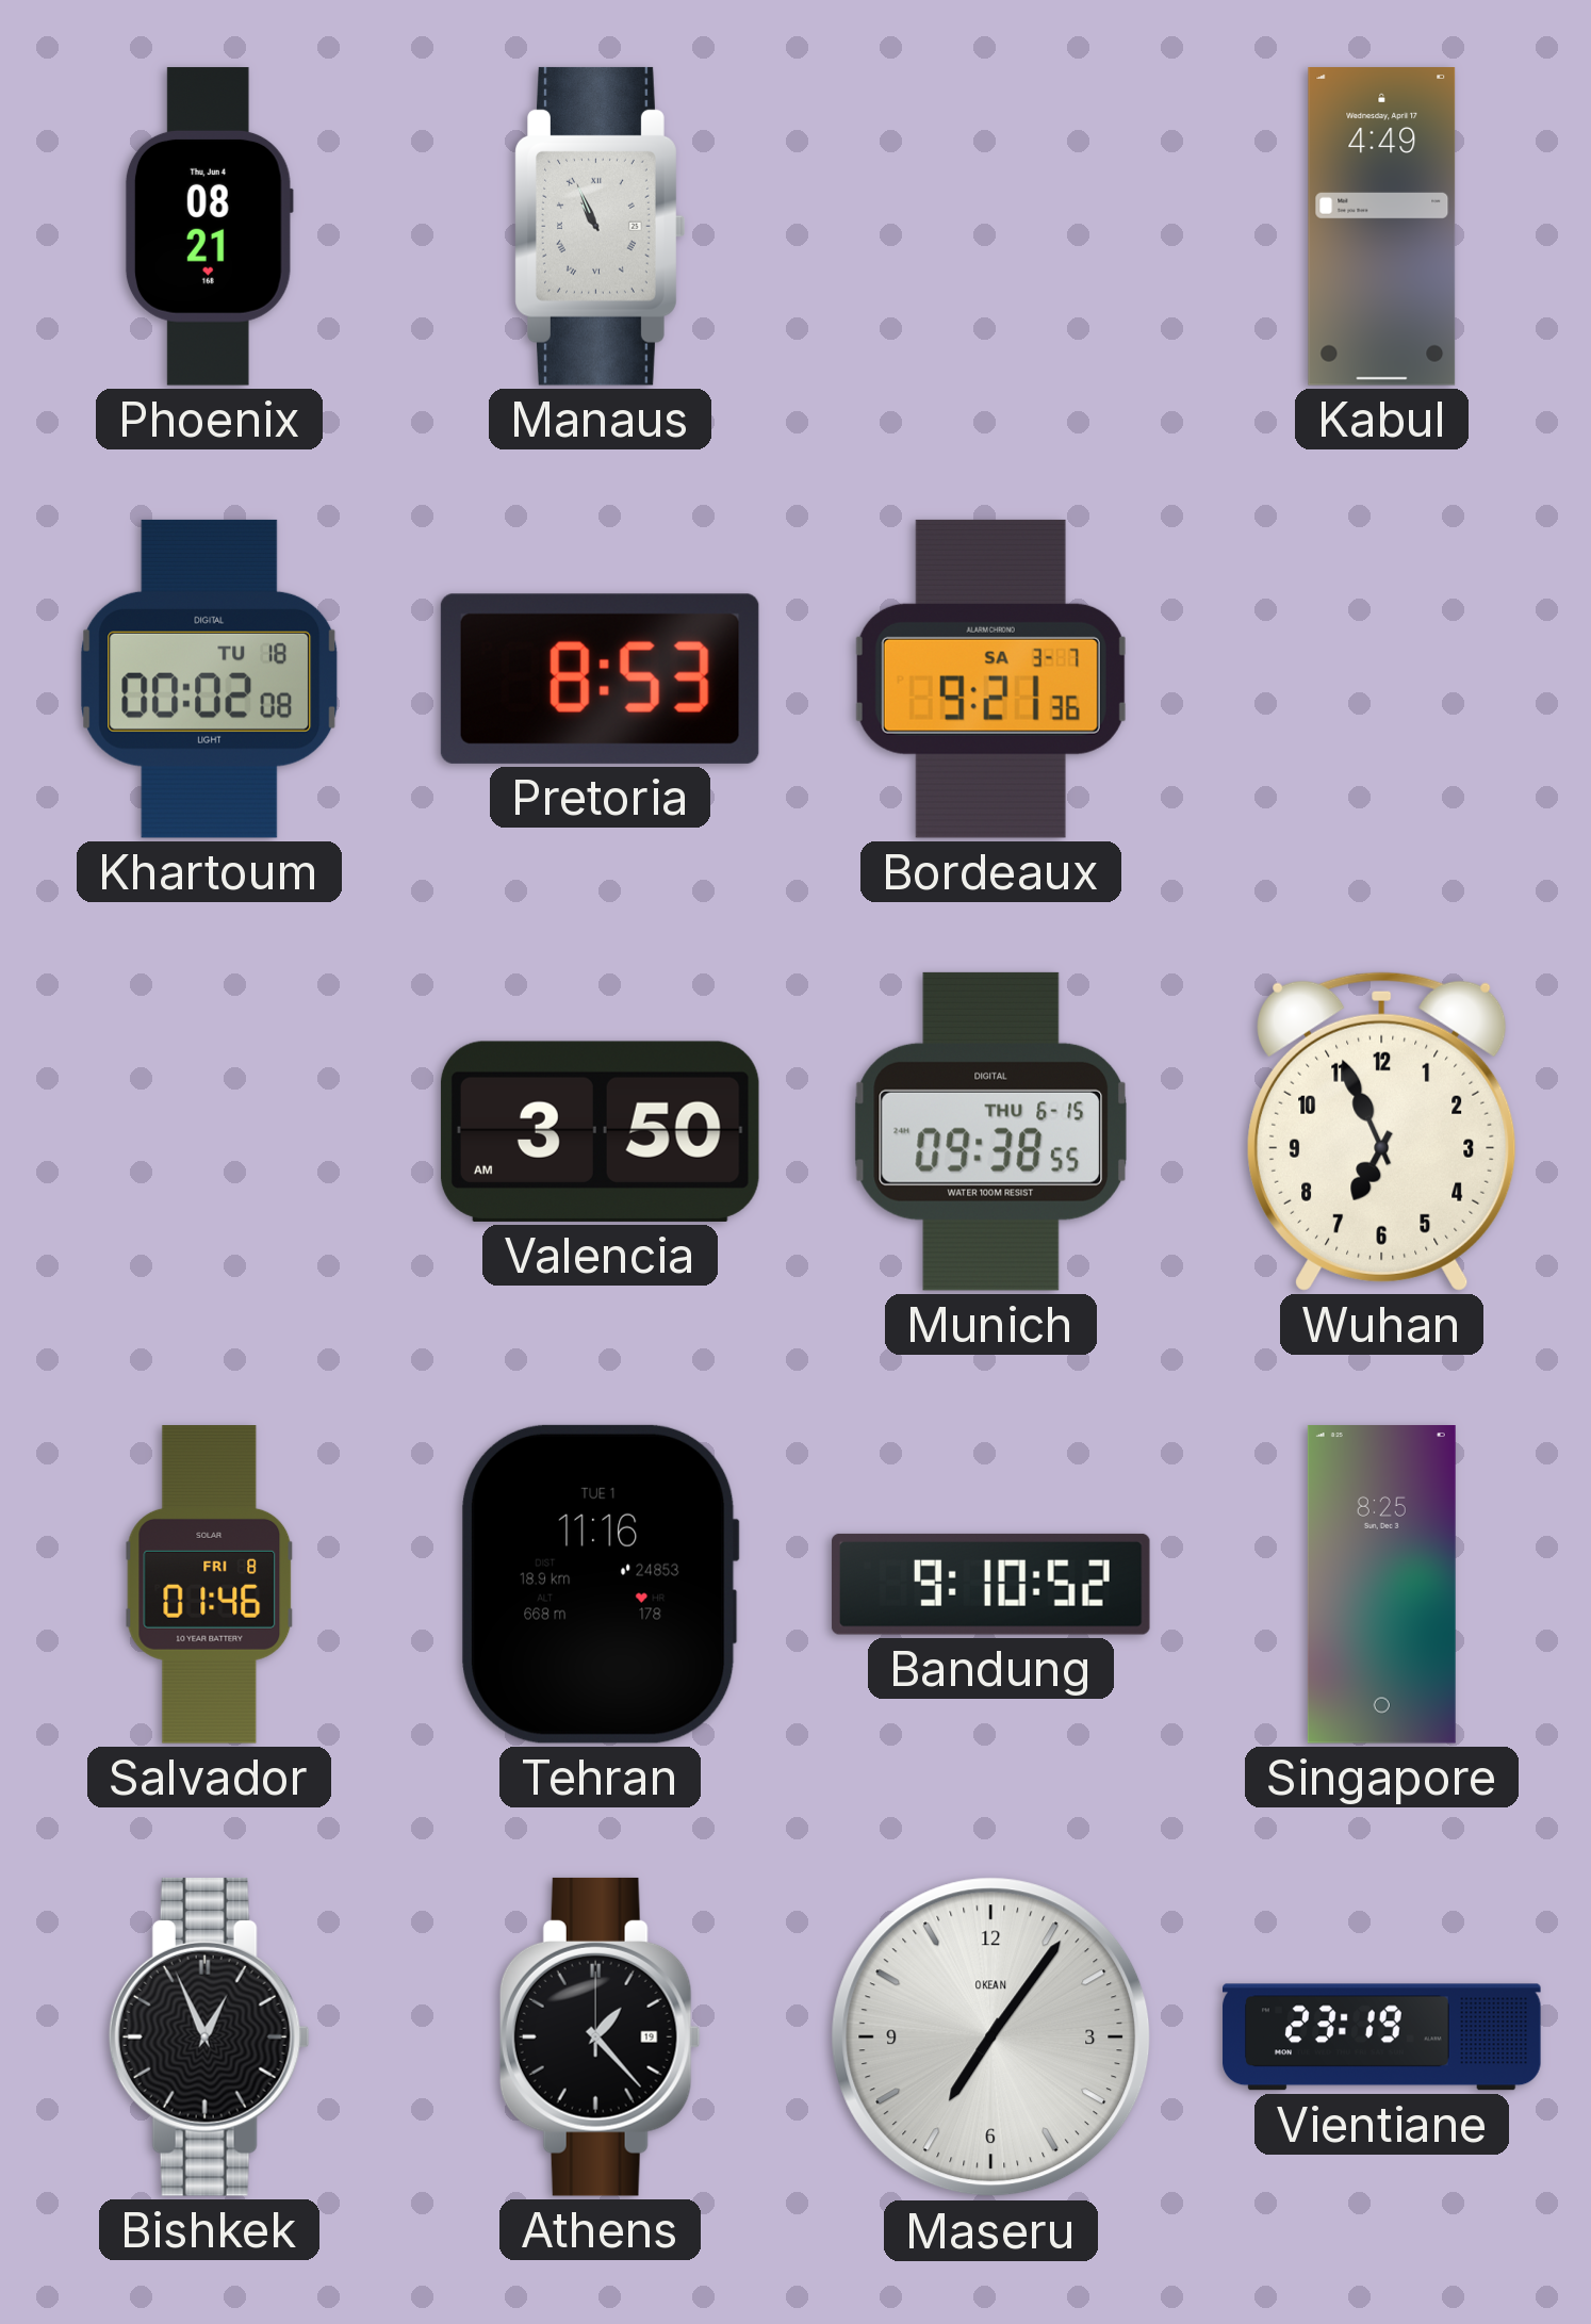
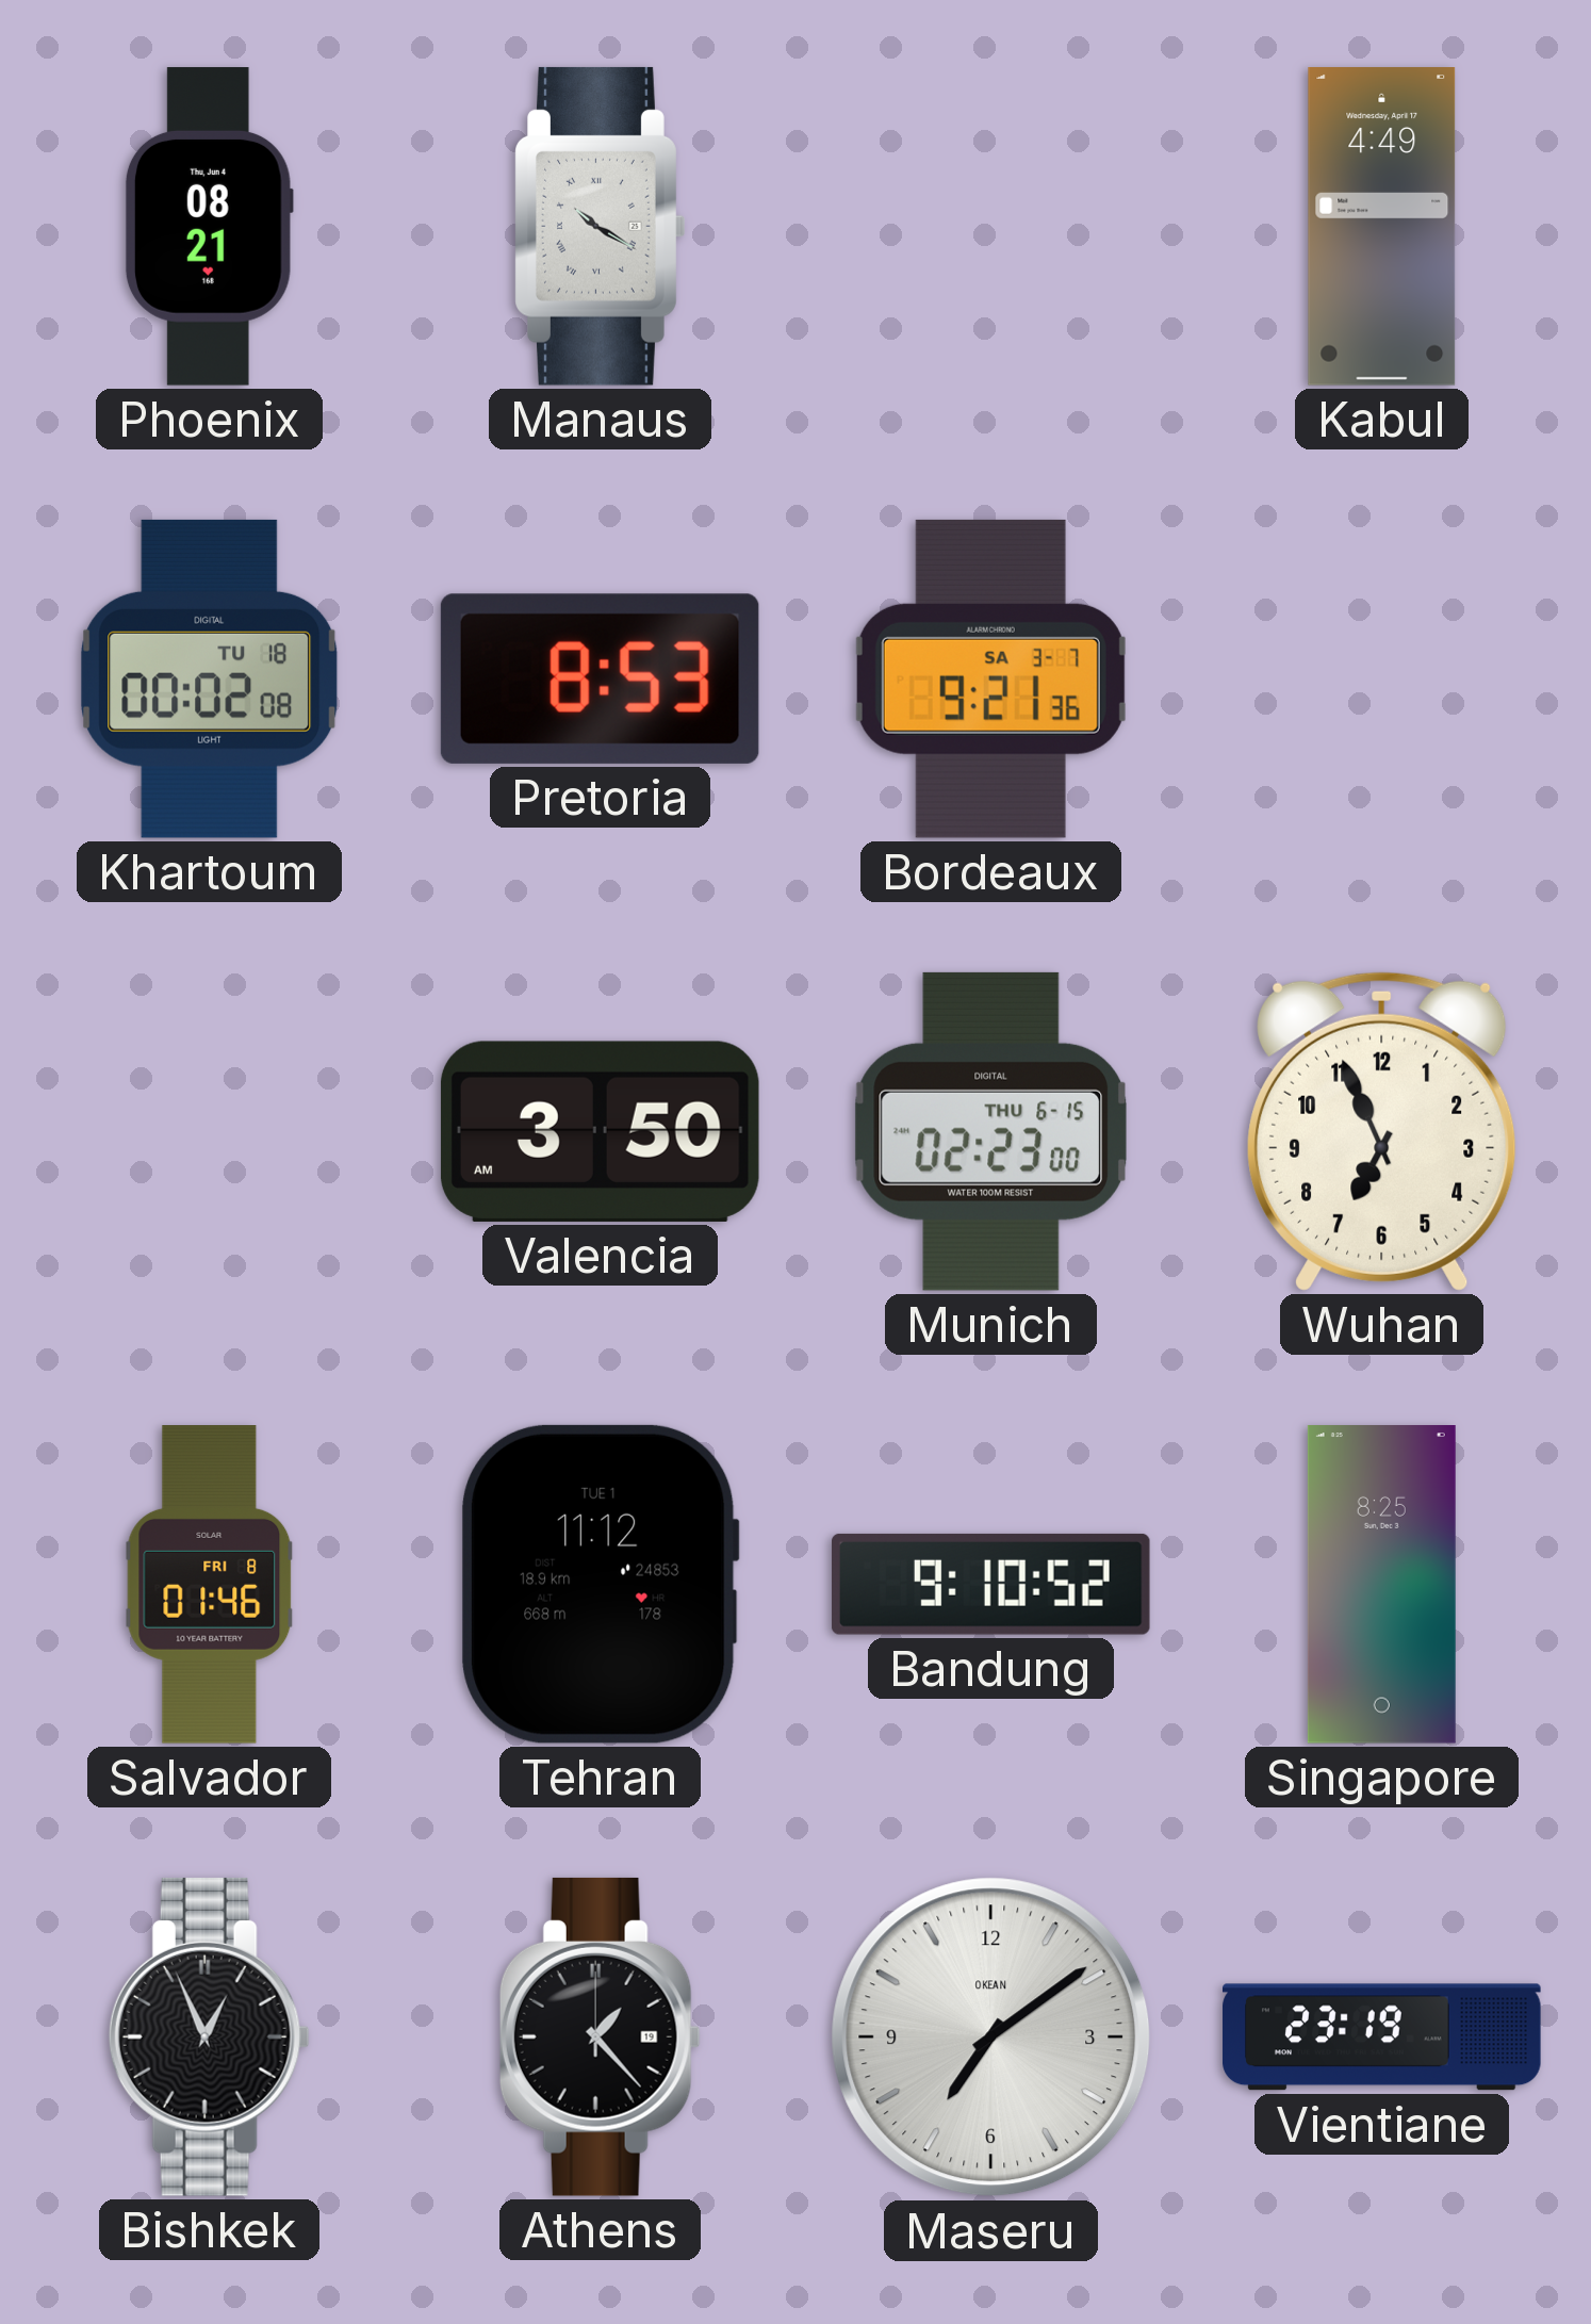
Manaus: 10:56 -> 10:20 (601, 226)
Munich: 09:38 -> 02:23 (990, 1131)
Tehran: 11:16 -> 11:12 (601, 1584)
Maseru: 7:06 -> 7:09 (991, 2037)
